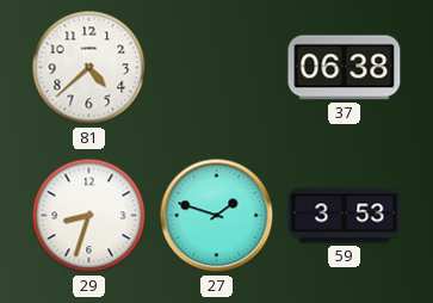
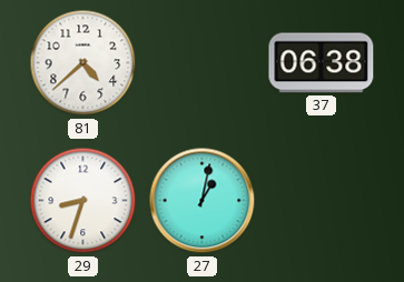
27: 1:48 -> 1:02 (203, 201)
59: 3:53 -> none (345, 216)
